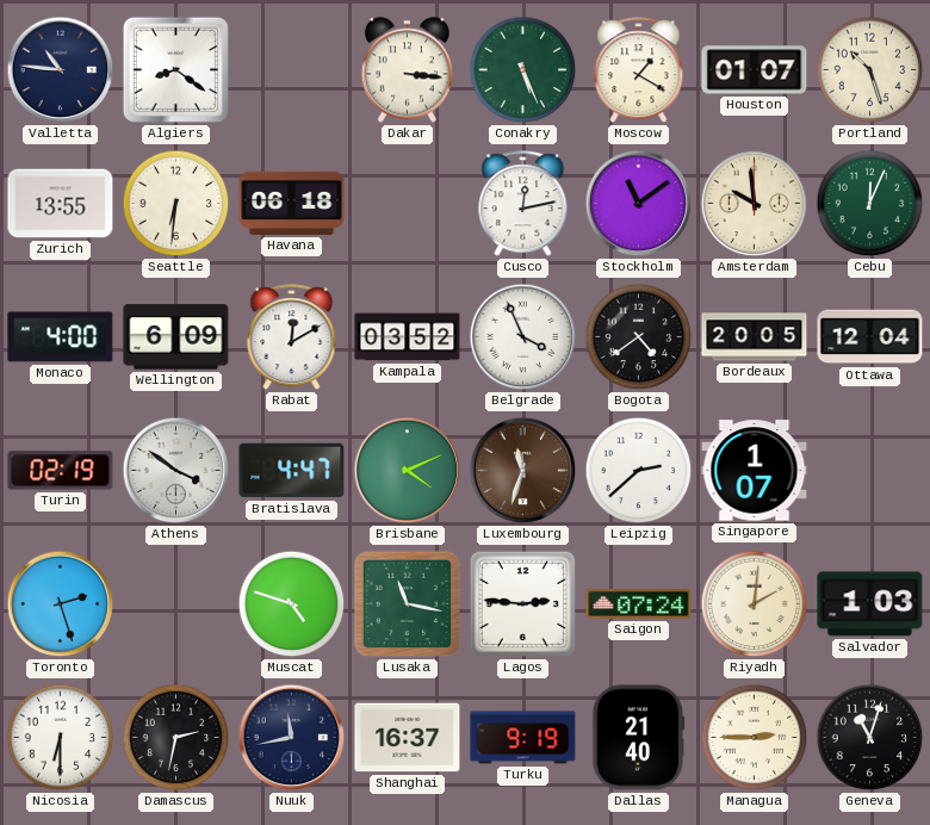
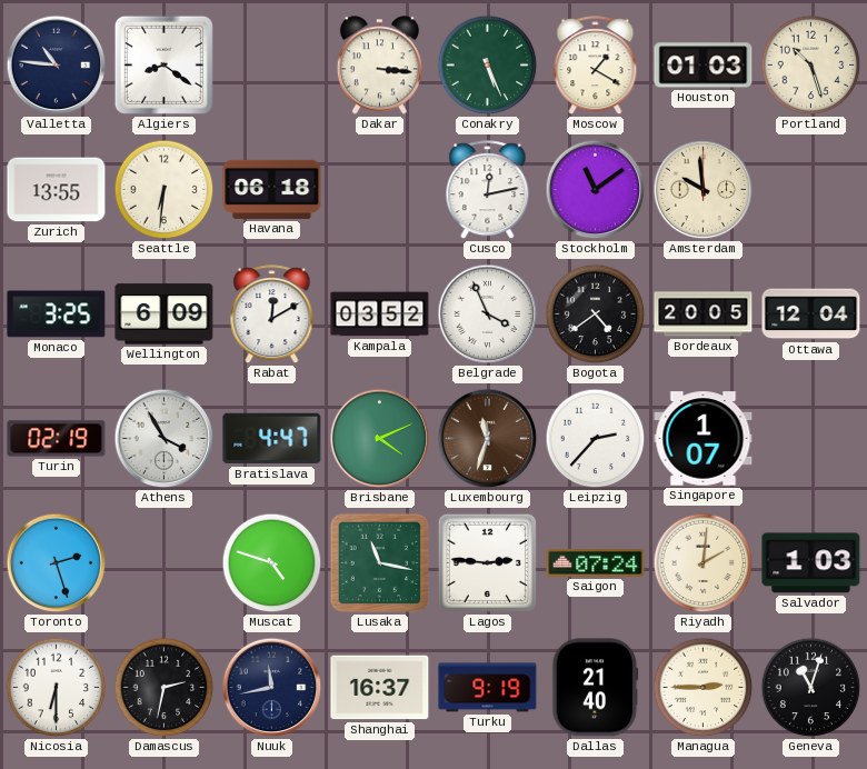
Houston: 01:07 -> 01:03 (704, 66)
Cebu: 12:04 -> none (870, 204)
Monaco: 4:00 -> 3:25 (57, 314)
Athens: 3:51 -> 3:55 (165, 439)
Leipzig: 2:38 -> 2:37 (596, 439)
